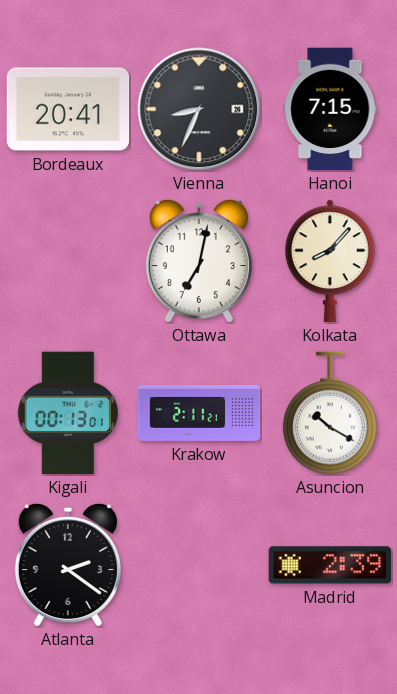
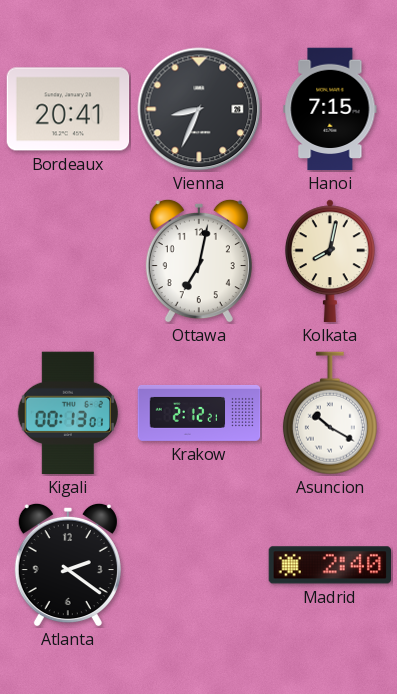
Kolkata: 8:07 -> 8:02 (330, 261)
Krakow: 2:11 -> 2:12 (199, 413)
Madrid: 2:39 -> 2:40 (330, 565)
